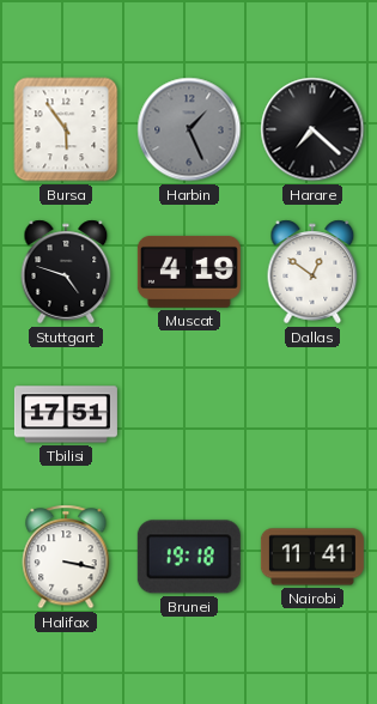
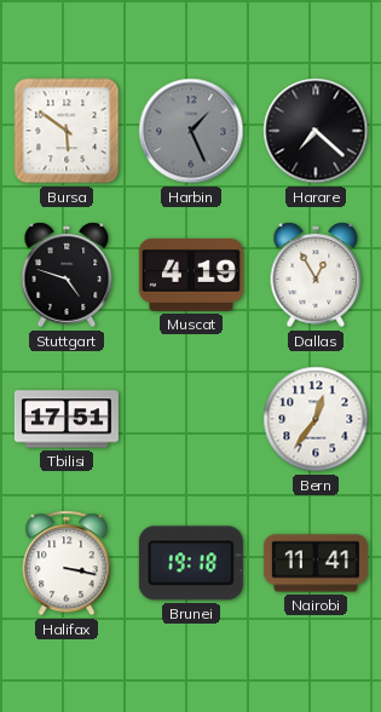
Bursa: 5:54 -> 5:51 (67, 131)
Dallas: 12:51 -> 12:55 (316, 275)
Bern: none -> 12:36 (316, 419)
